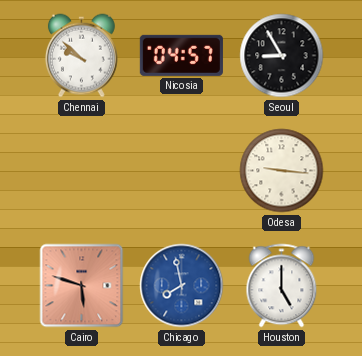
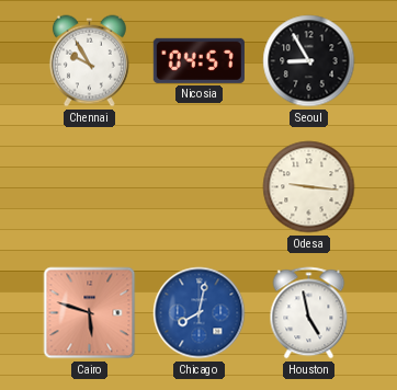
Chennai: 9:52 -> 9:55 (89, 61)
Chicago: 7:58 -> 8:02 (200, 313)
Houston: 5:00 -> 4:58 (309, 313)
